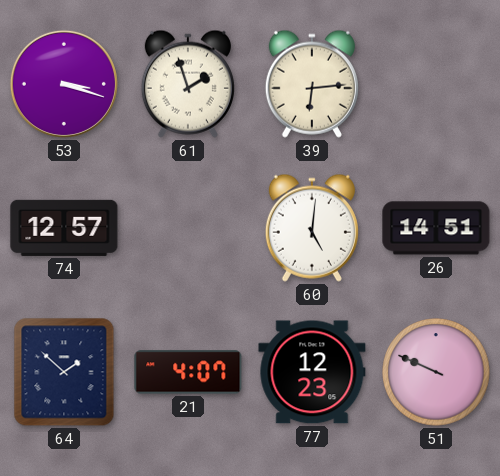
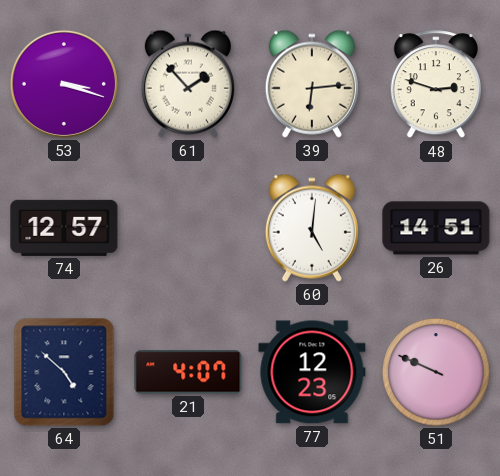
61: 1:57 -> 1:53 (188, 84)
48: none -> 2:48 (436, 85)
64: 1:52 -> 4:52 (64, 372)
